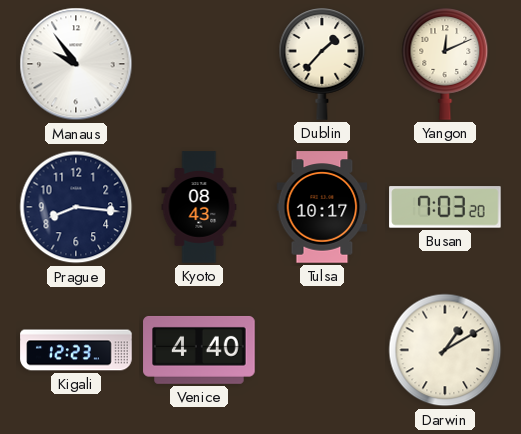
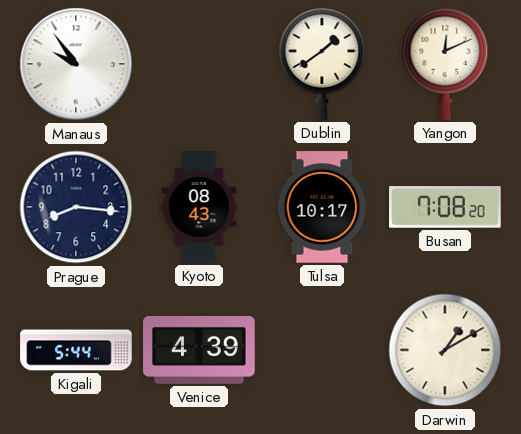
Dublin: 1:37 -> 1:39 (322, 64)
Busan: 7:03 -> 7:08 (445, 207)
Kigali: 12:23 -> 5:44 (76, 350)
Venice: 4:40 -> 4:39 (199, 350)
